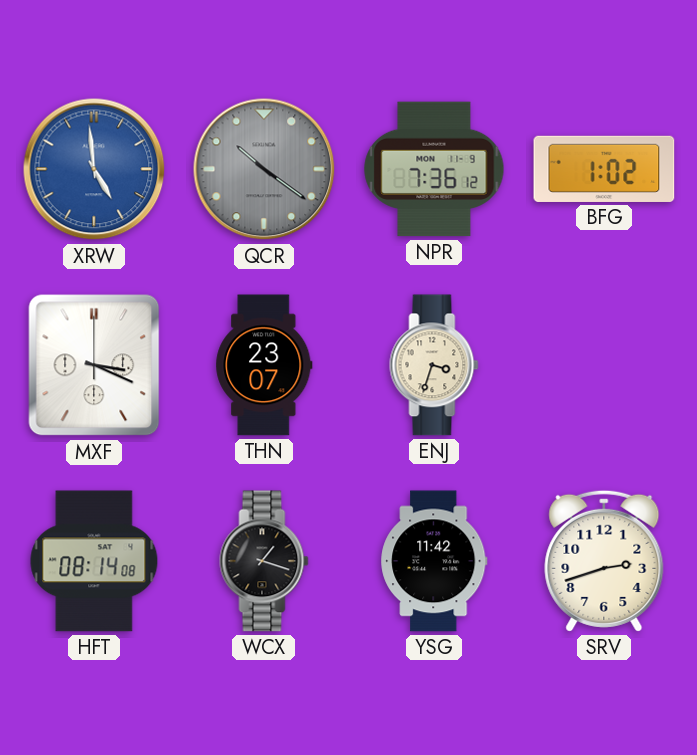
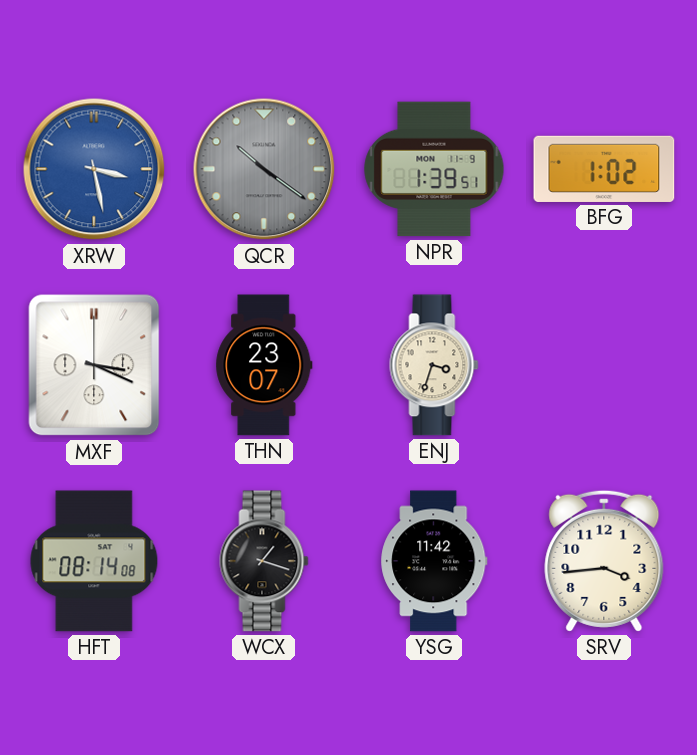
XRW: 4:59 -> 3:28 (94, 169)
NPR: 7:36 -> 1:39 (434, 169)
SRV: 2:42 -> 3:44 (604, 561)
